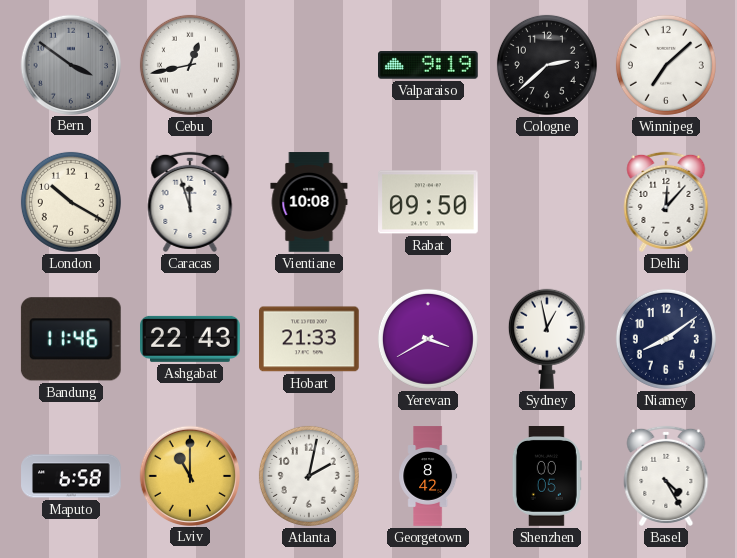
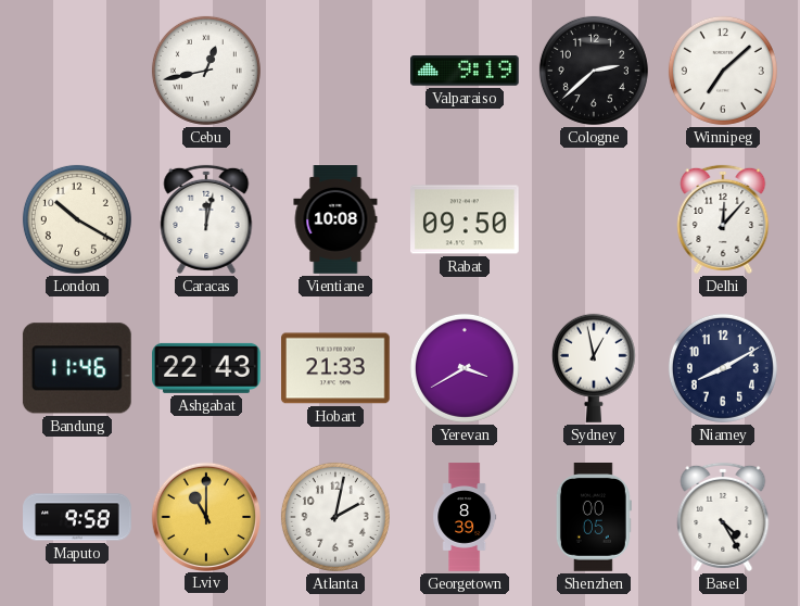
Bern: 3:51 -> none (70, 64)
Caracas: 11:57 -> 12:02 (206, 219)
Niamey: 8:09 -> 8:10 (723, 368)
Maputo: 6:58 -> 9:58 (77, 517)
Georgetown: 8:42 -> 8:39 (465, 517)
